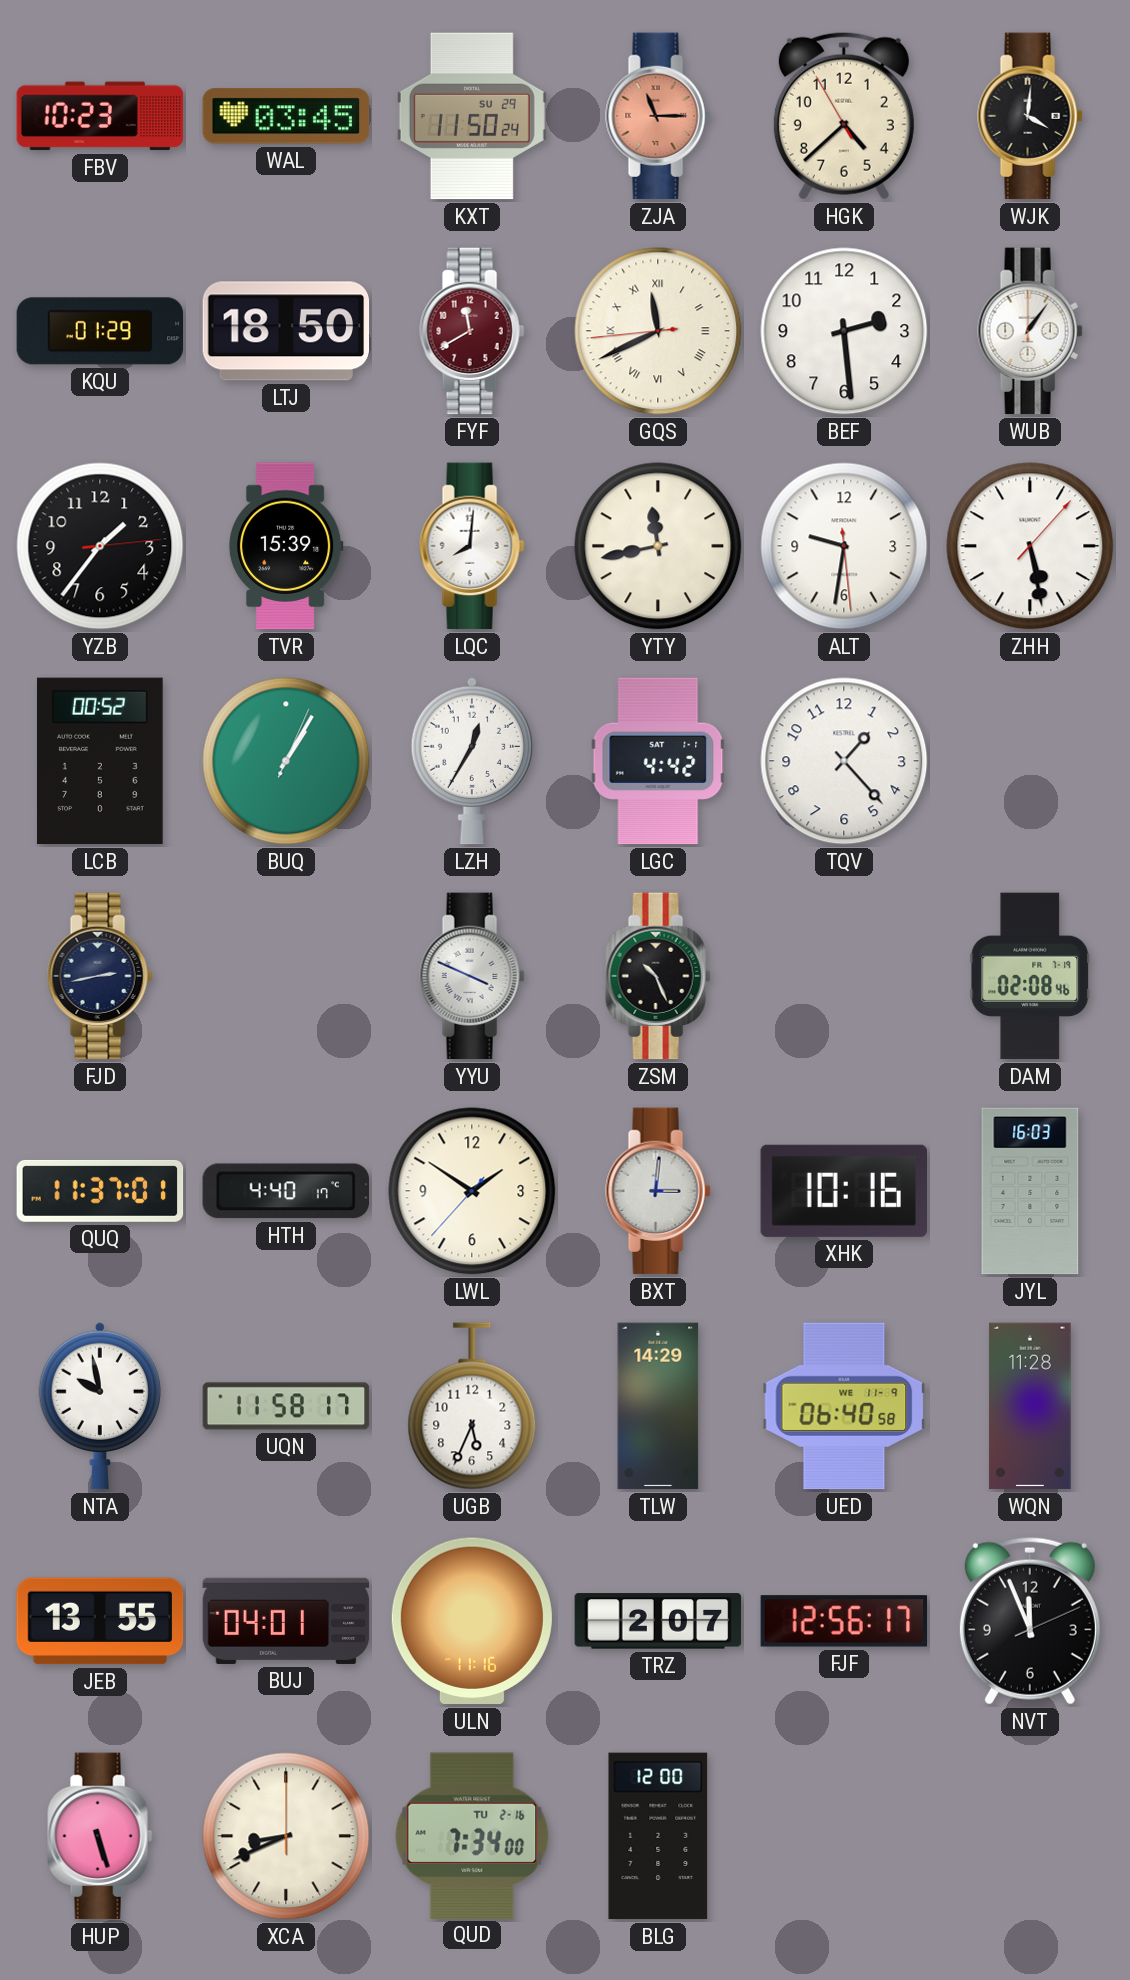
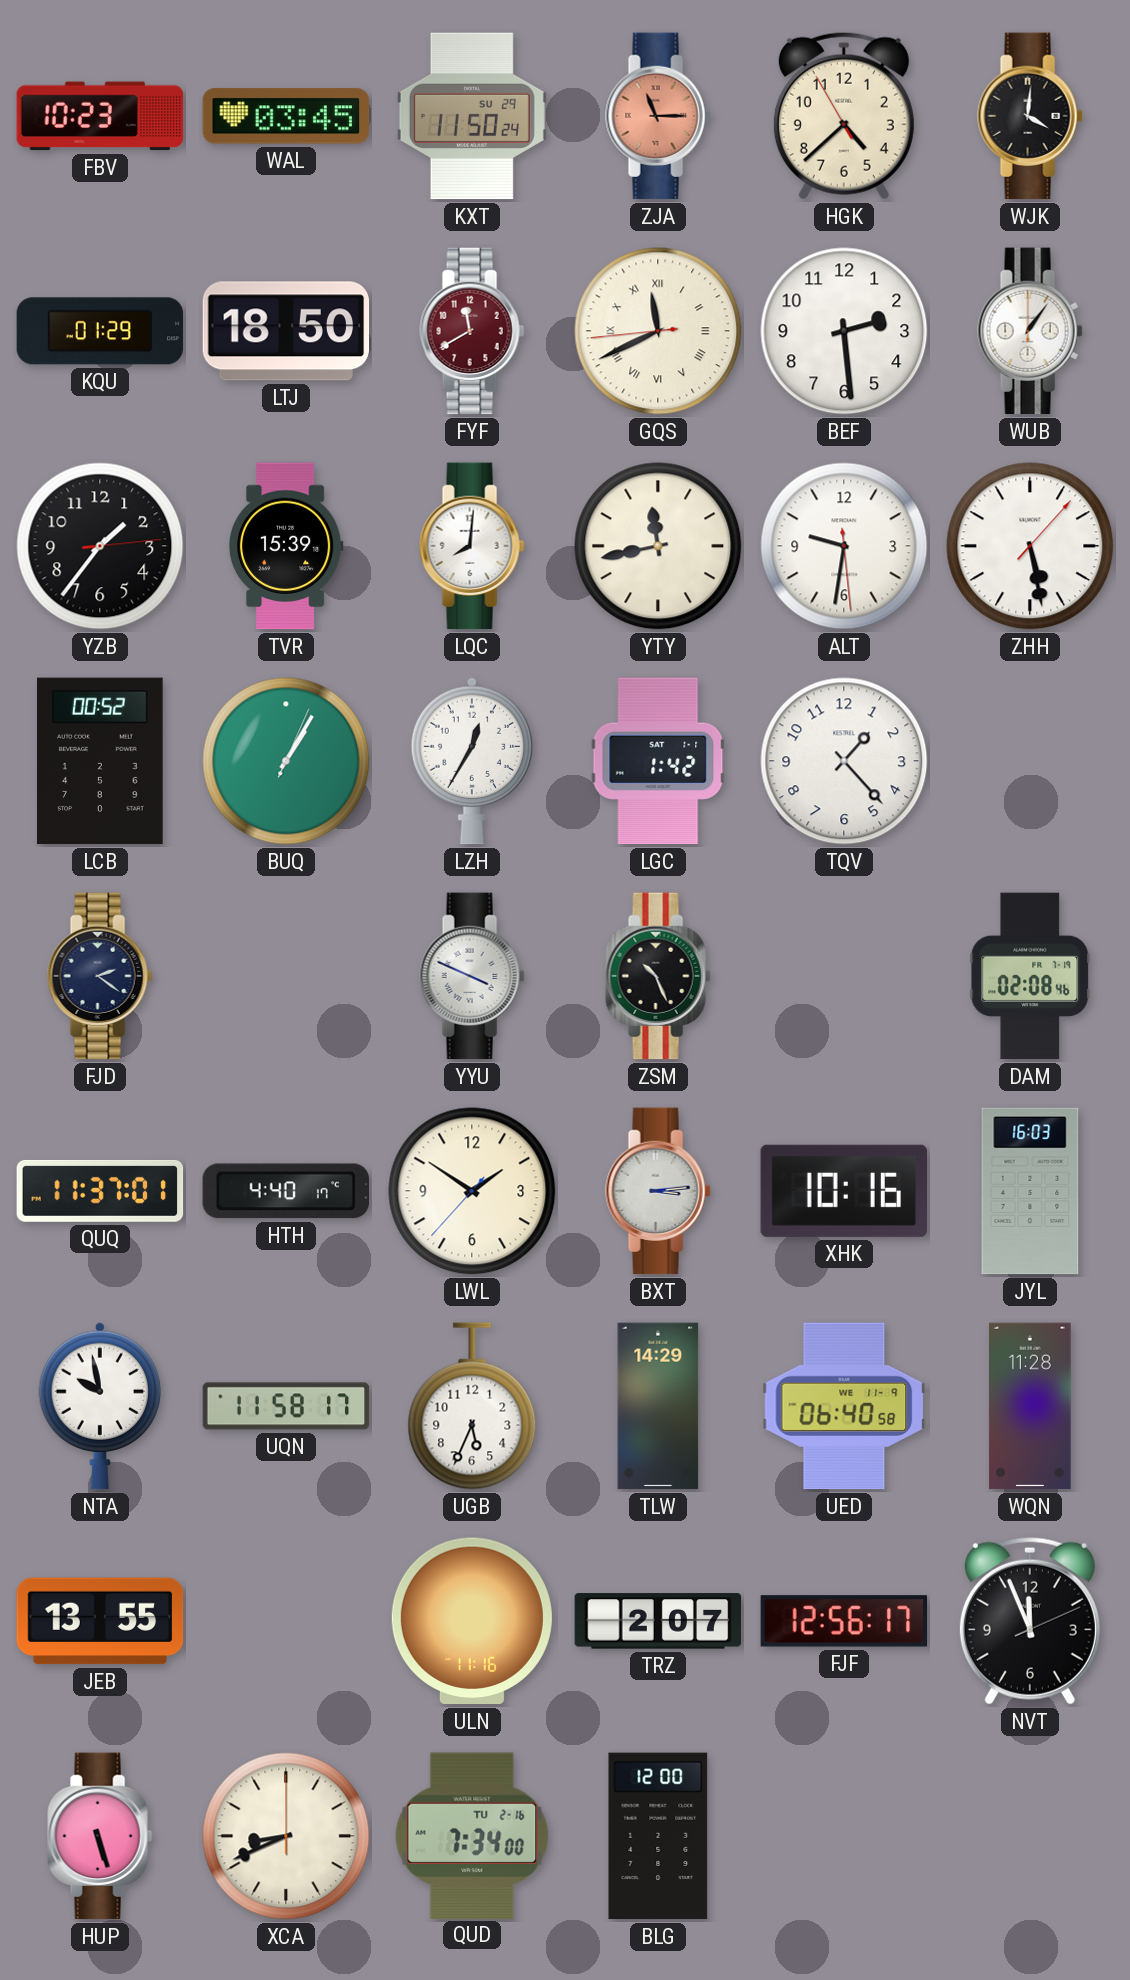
LGC: 4:42 -> 1:42 (658, 761)
FJD: 2:43 -> 2:21 (100, 976)
BXT: 3:01 -> 3:14 (658, 1191)
BUJ: 04:01 -> none (286, 1621)
